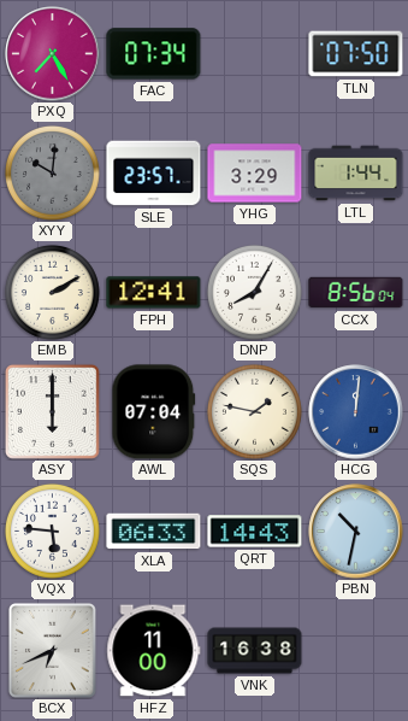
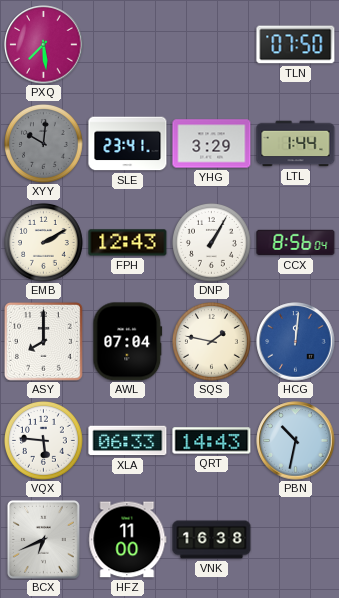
PXQ: 7:25 -> 7:29 (44, 45)
FAC: 07:34 -> none (154, 54)
SLE: 23:57 -> 23:41 (128, 144)
FPH: 12:41 -> 12:43 (128, 243)
DNP: 8:05 -> 1:05 (211, 242)
ASY: 6:00 -> 8:00 (43, 341)
